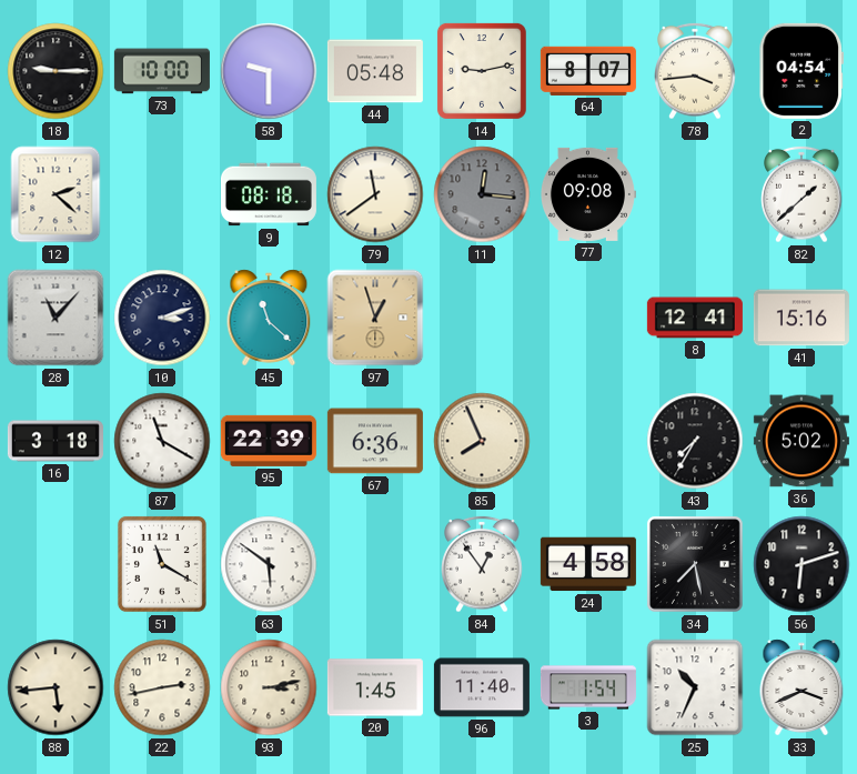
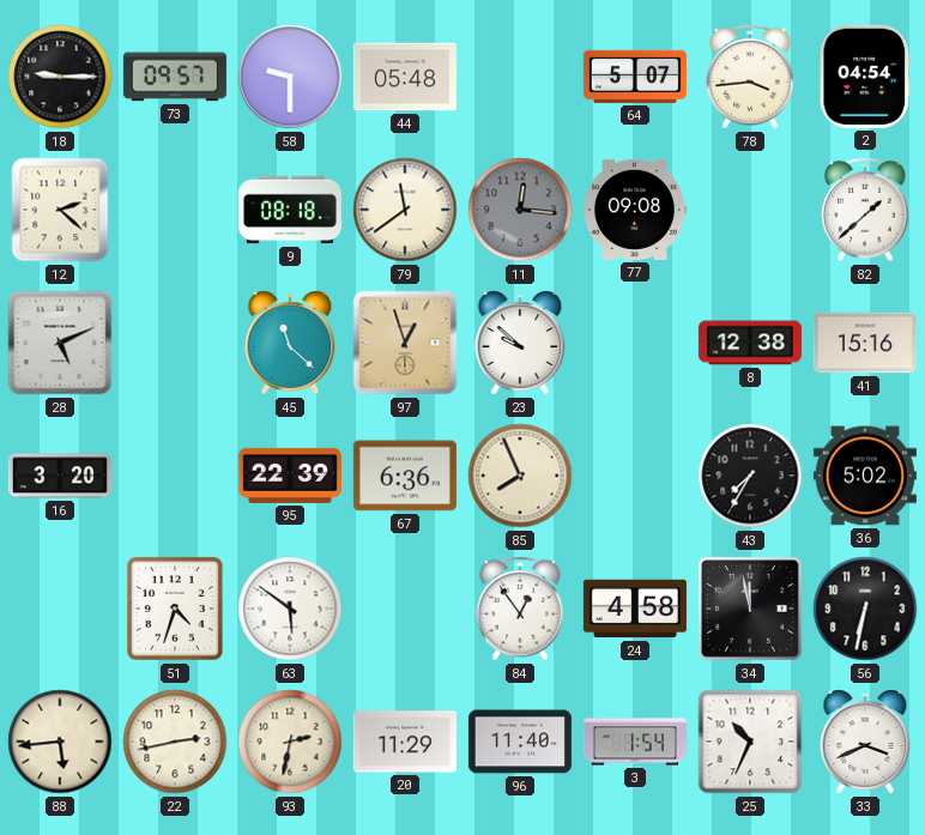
73: 10:00 -> 09:57 (175, 77)
14: 9:13 -> none (482, 71)
64: 8:07 -> 5:07 (635, 77)
28: 11:07 -> 5:11 (60, 343)
10: 3:12 -> none (162, 318)
23: none -> 9:52 (520, 343)
8: 12:41 -> 12:38 (750, 343)
16: 3:18 -> 3:20 (60, 476)
87: 11:20 -> none (162, 441)
51: 11:20 -> 4:33 (175, 609)
34: 7:28 -> 11:58 (750, 609)
56: 6:12 -> 6:32 (865, 609)
93: 3:13 -> 2:32 (290, 742)
20: 1:45 -> 11:29 (405, 742)
